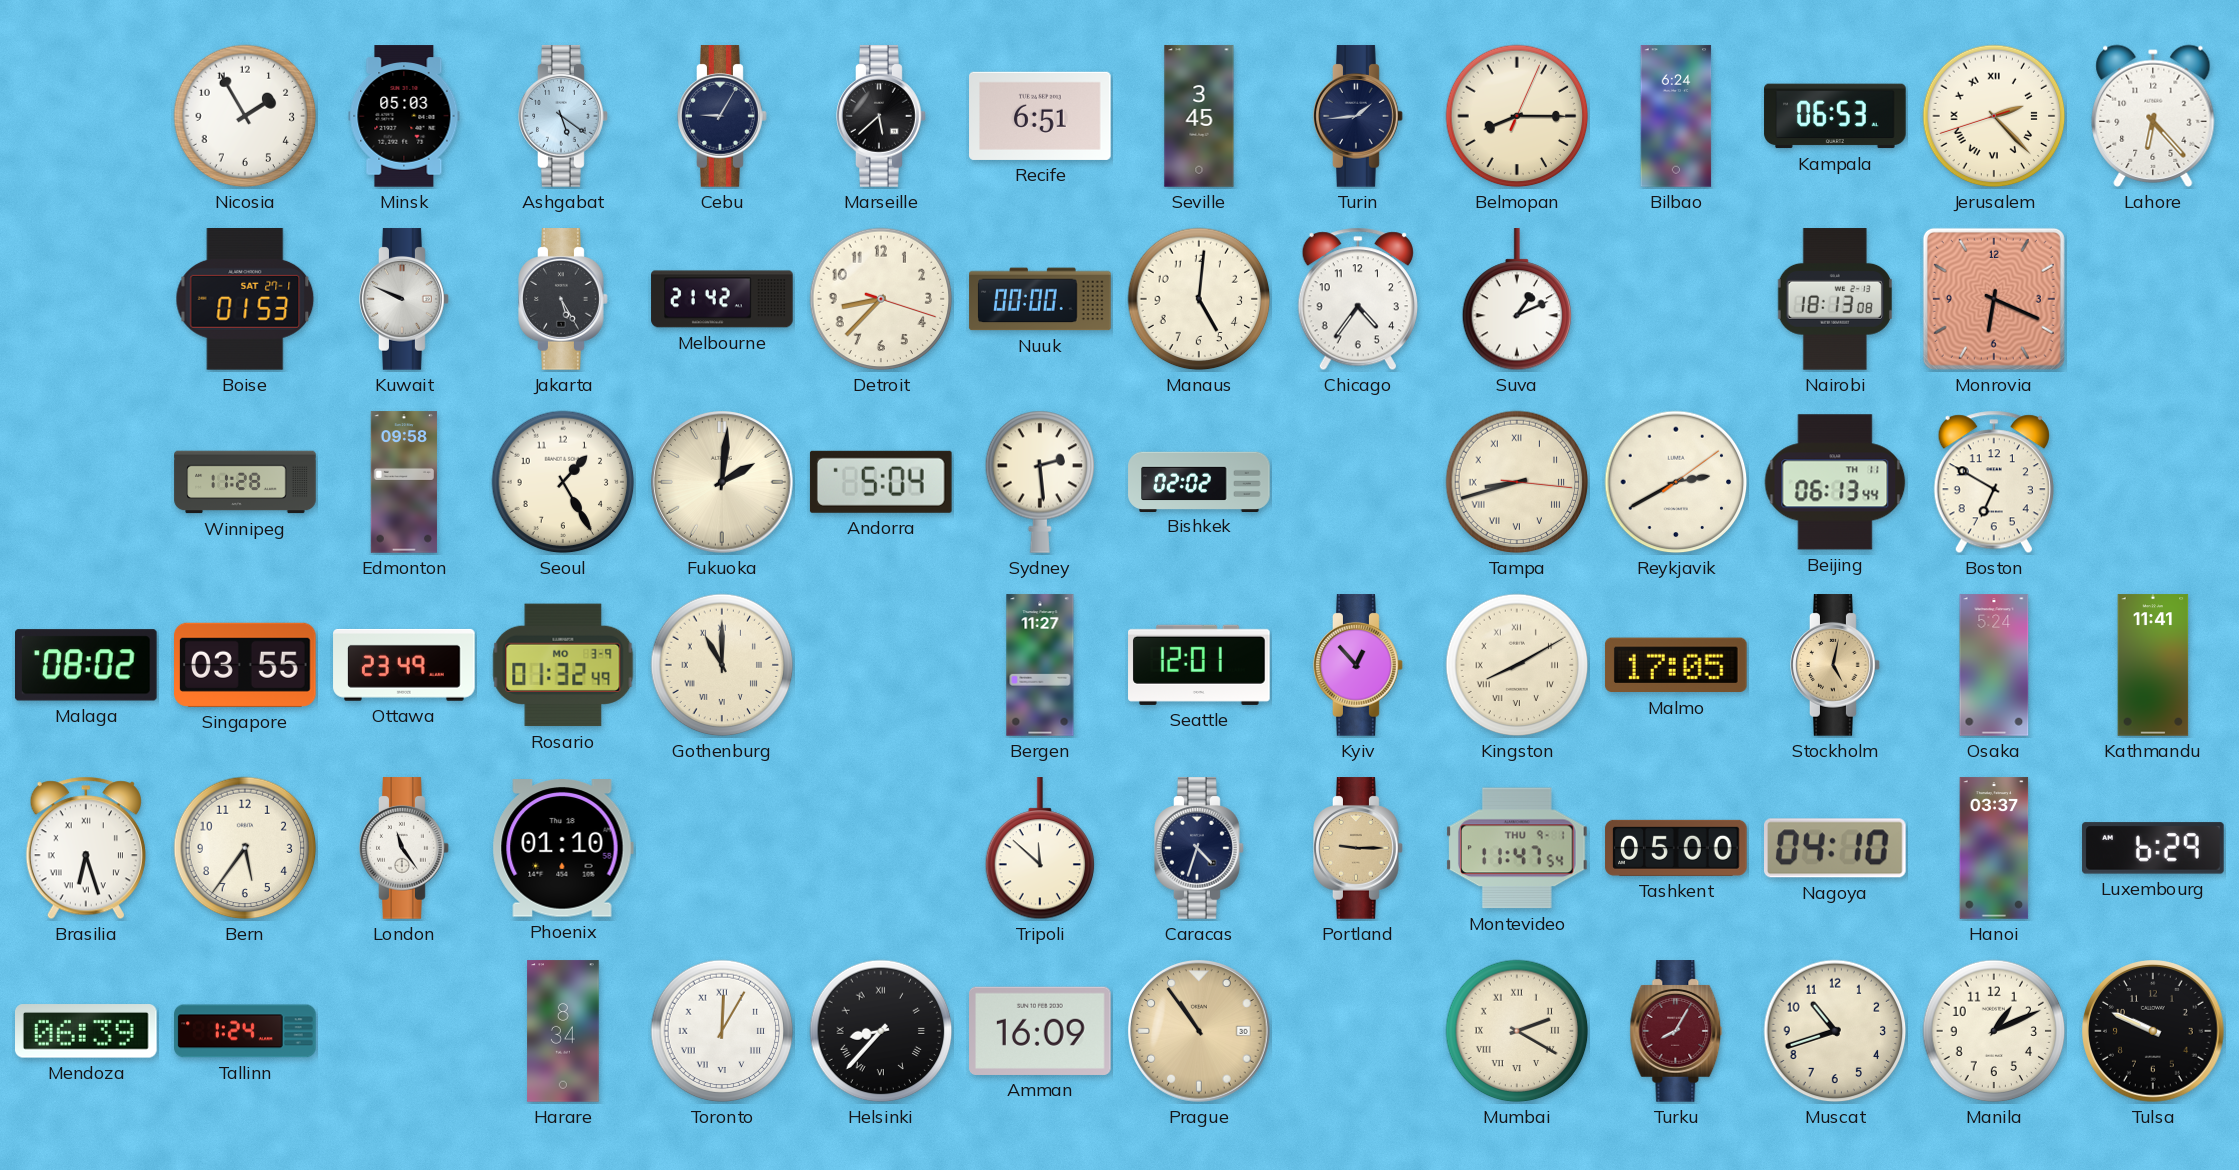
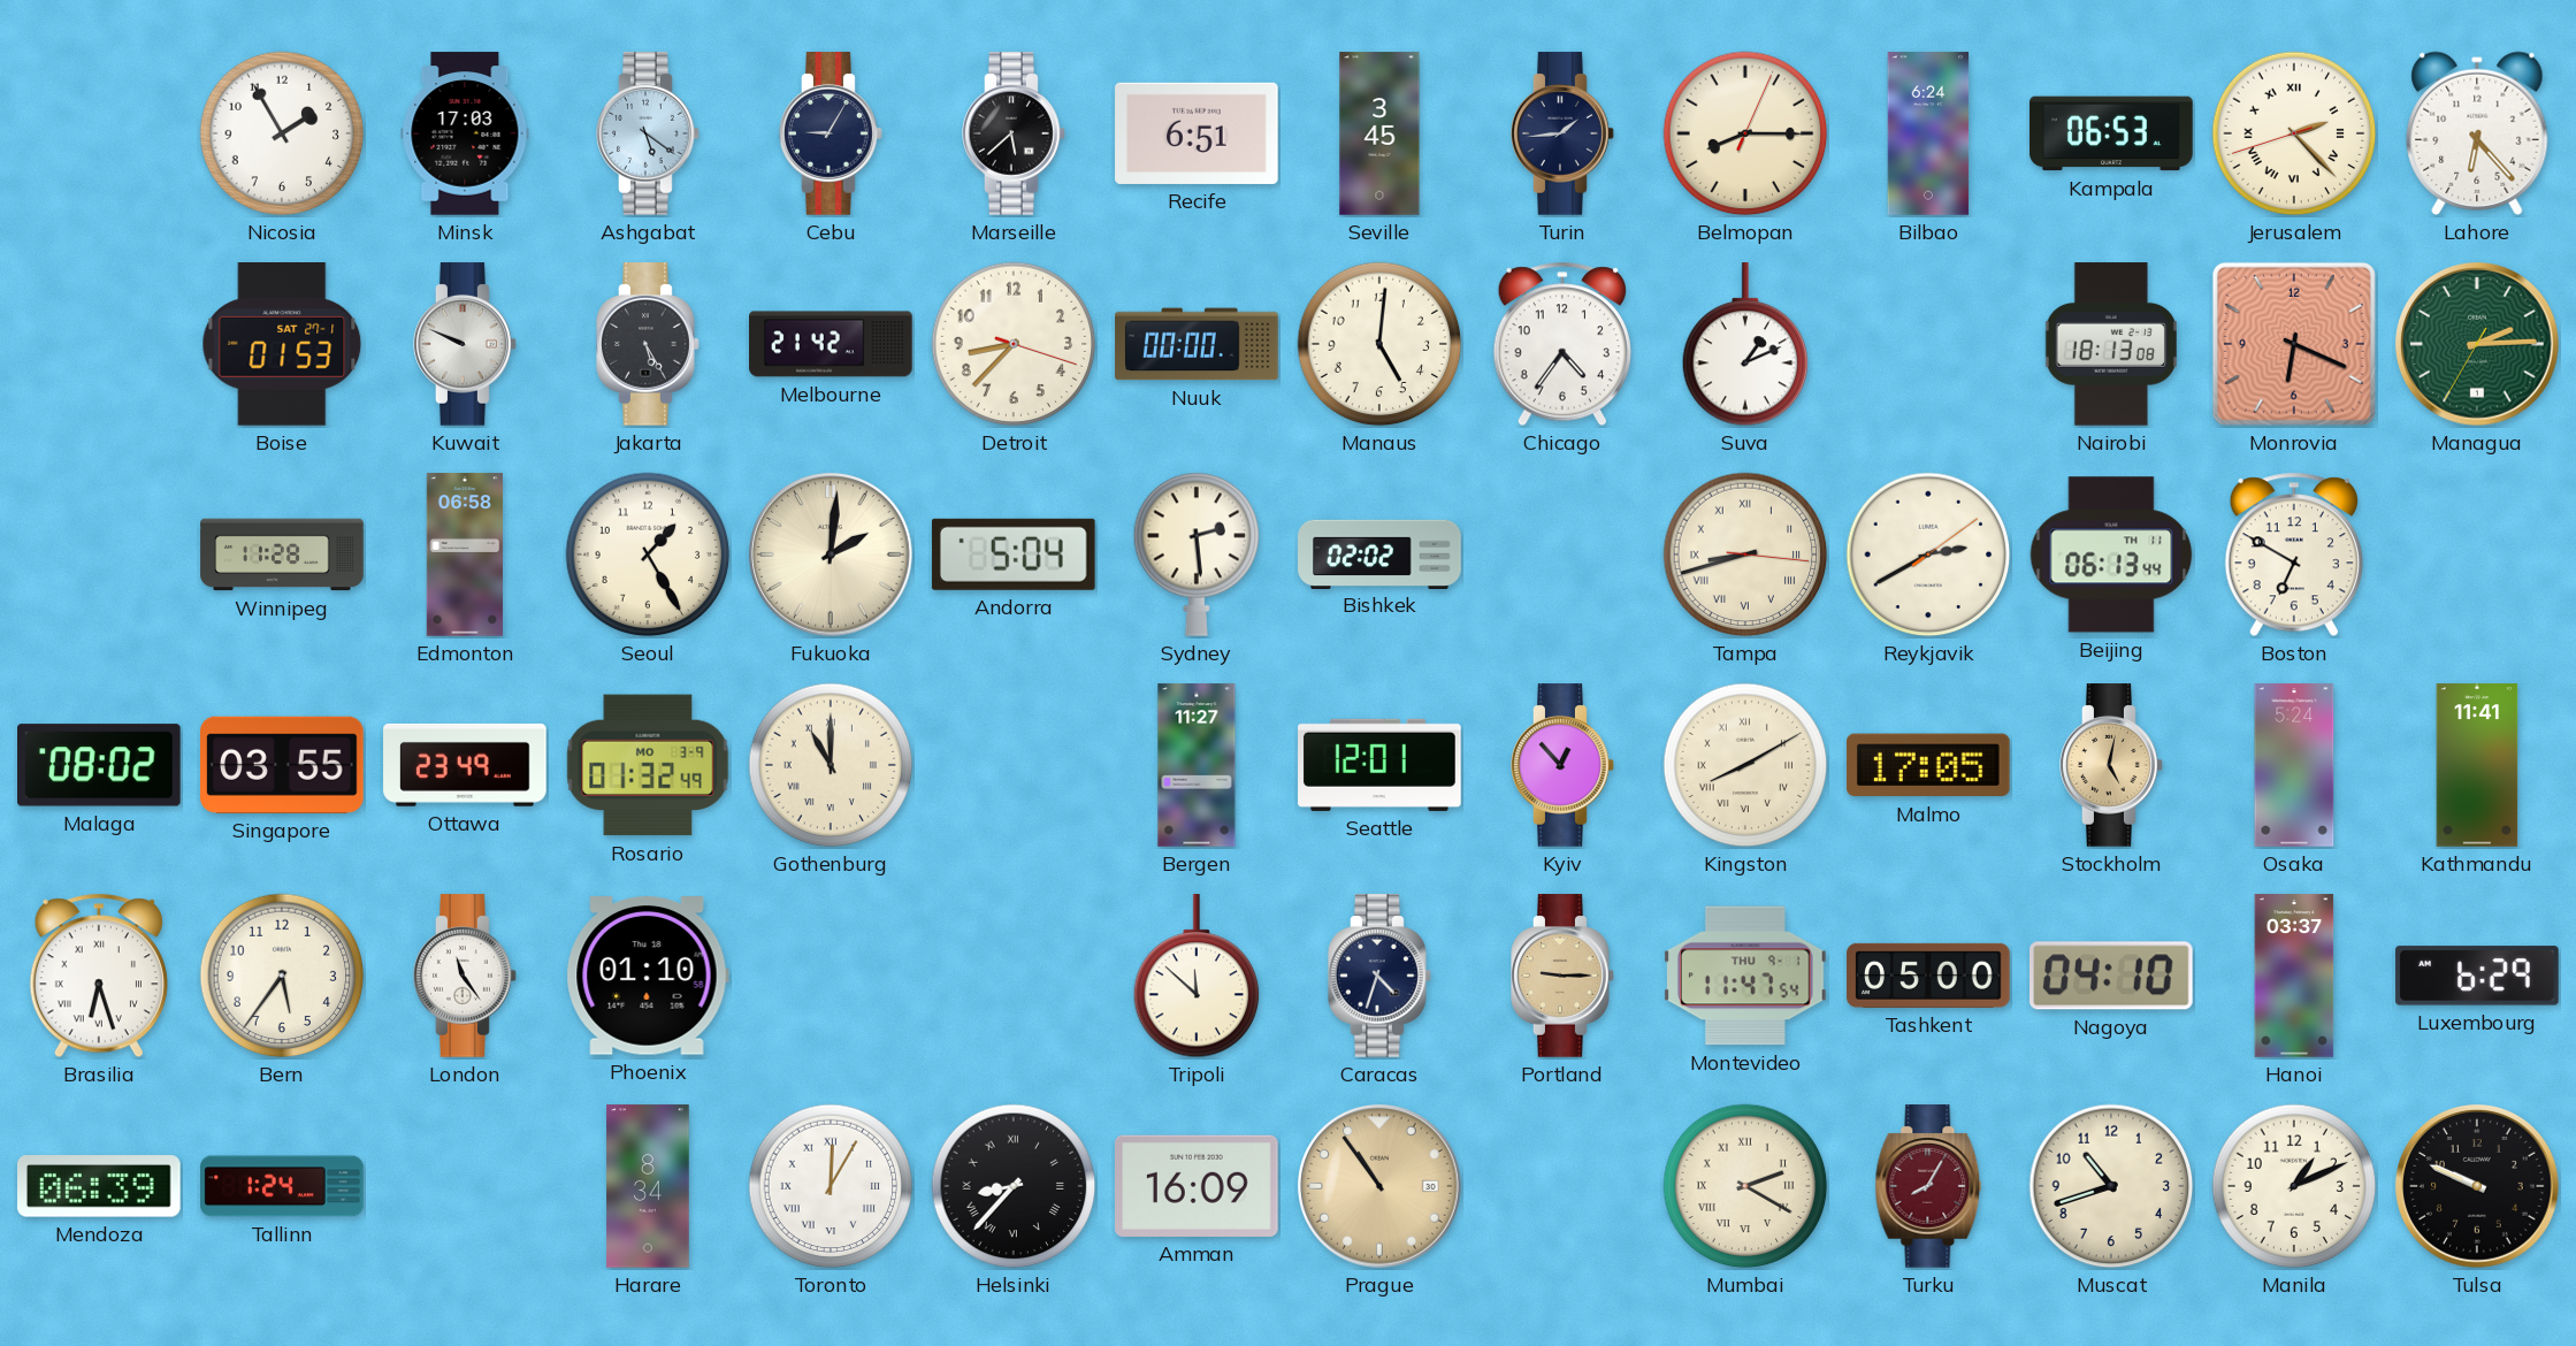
Minsk: 05:03 -> 17:03 (465, 133)
Managua: none -> 2:14 (2478, 345)
Edmonton: 09:58 -> 06:58 (464, 555)
